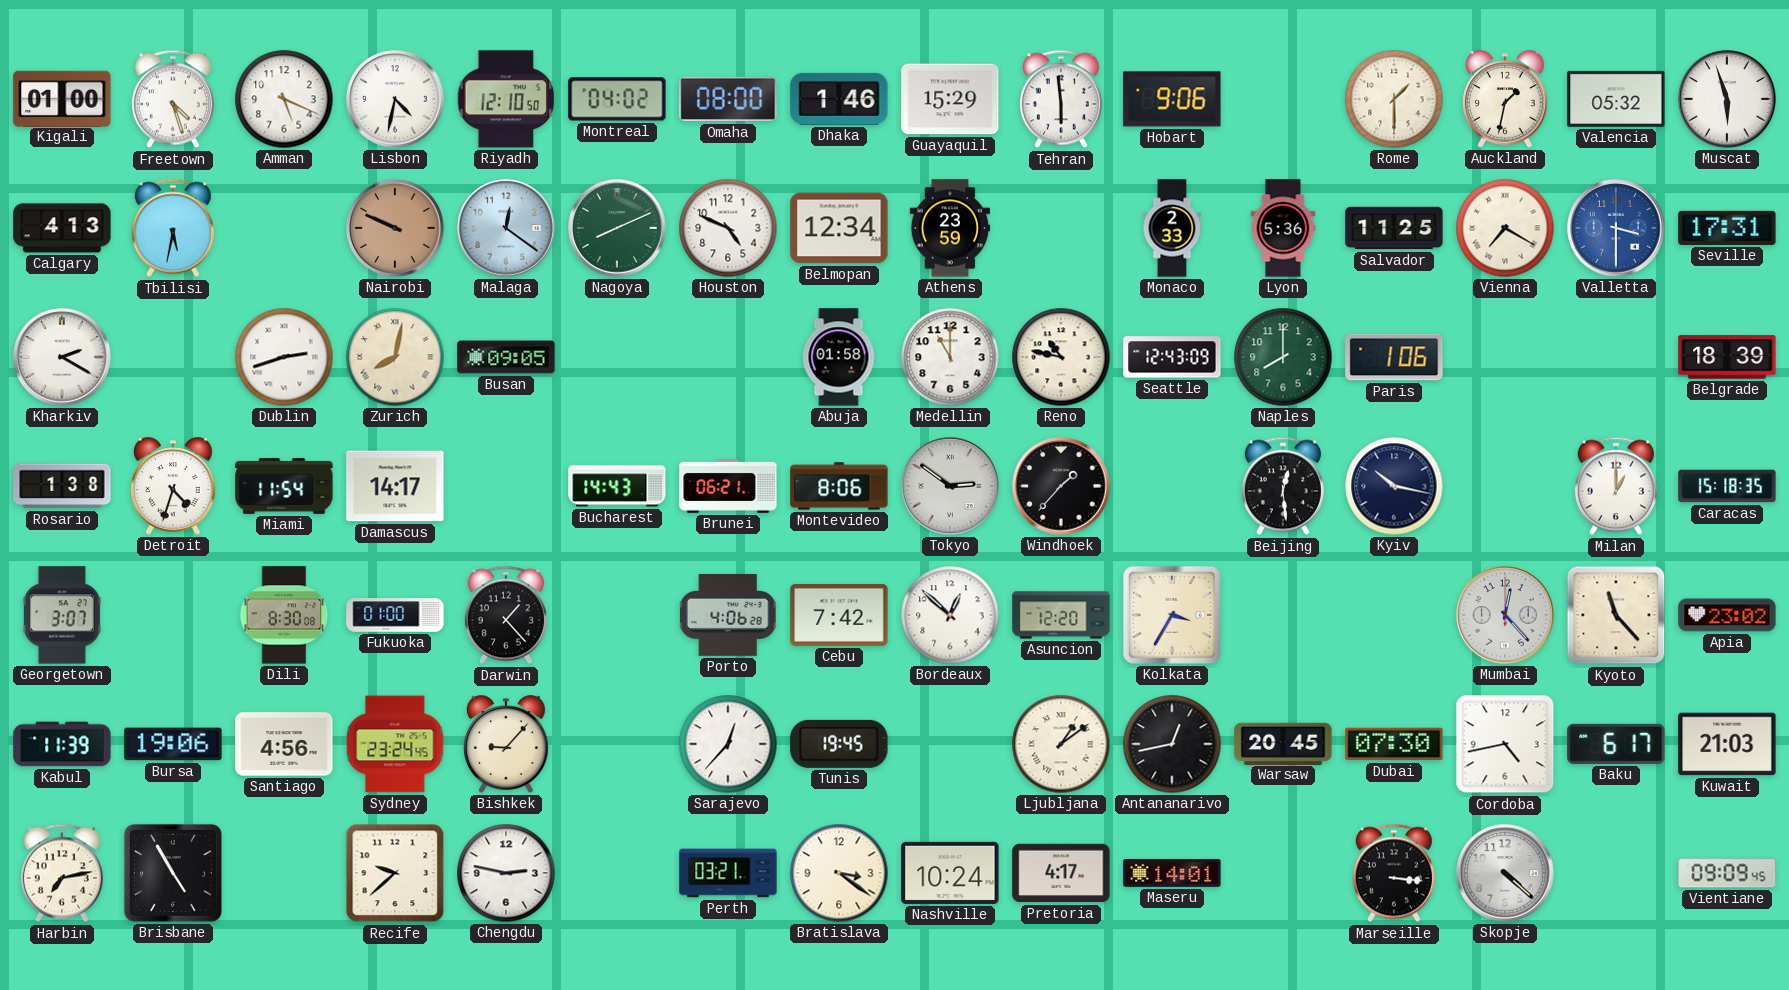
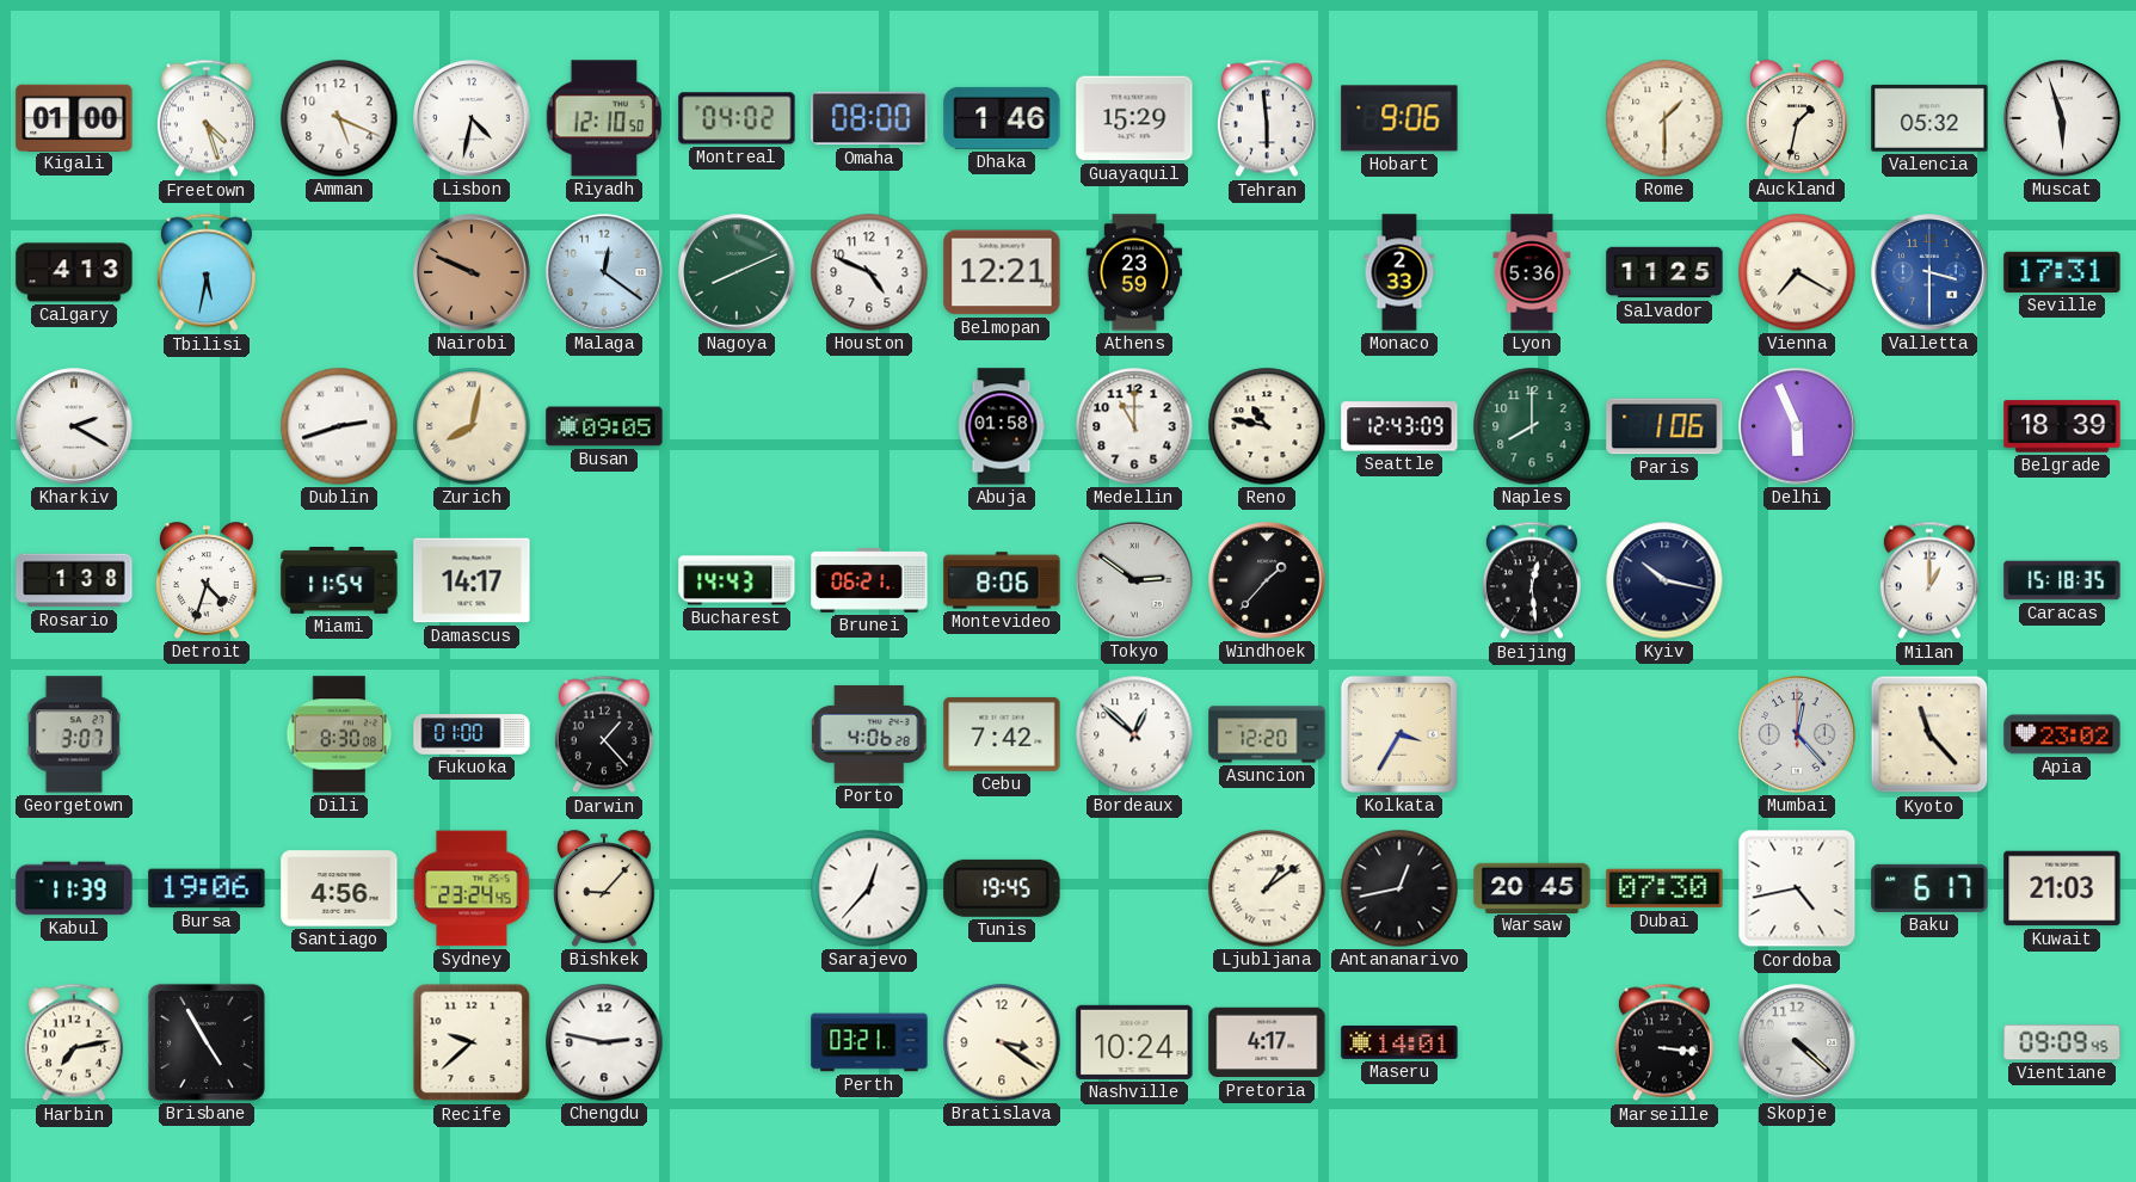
Belmopan: 12:34 -> 12:21 (1002, 272)
Delhi: none -> 5:56 (1797, 426)
